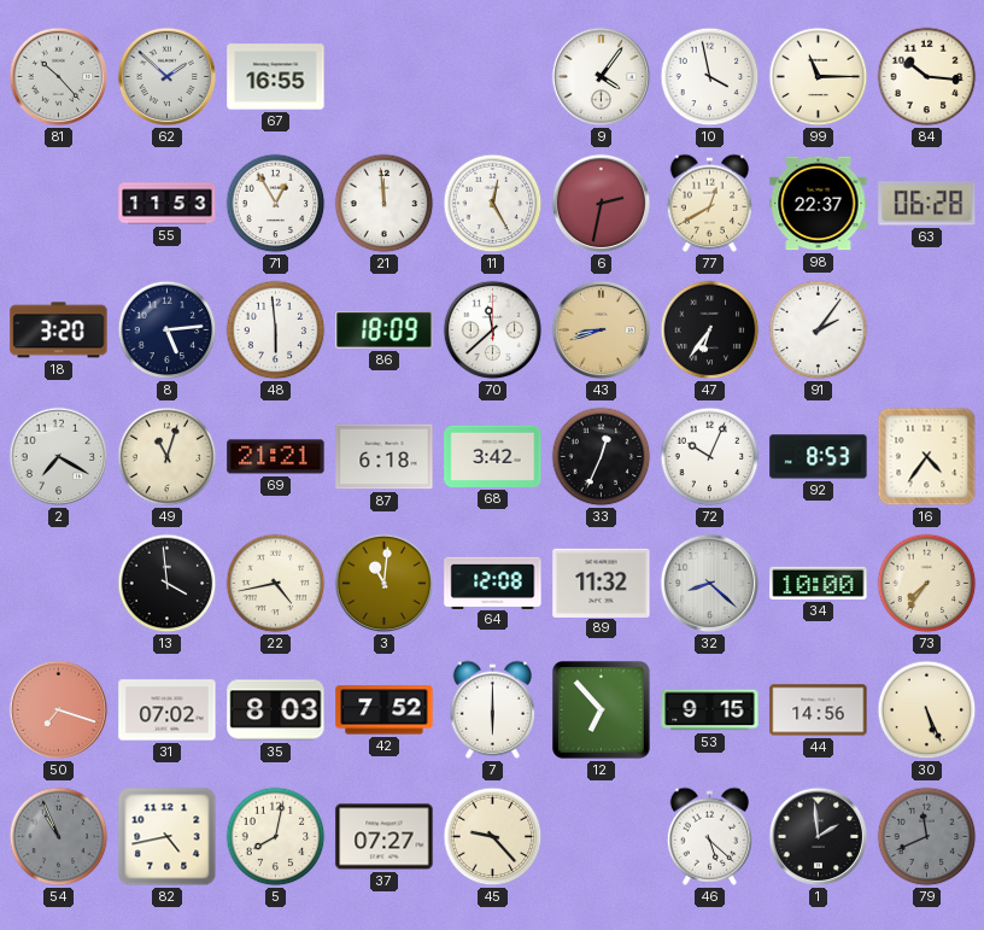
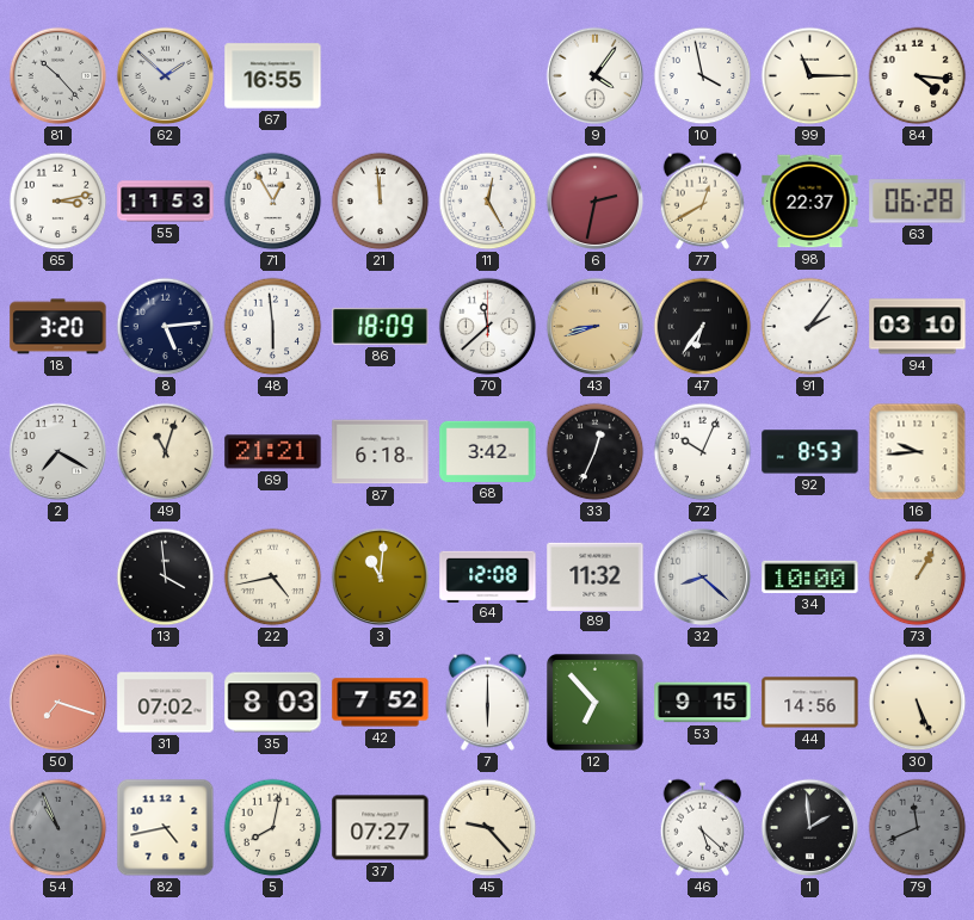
84: 10:16 -> 4:16 (918, 76)
65: none -> 3:13 (58, 202)
94: none -> 03:10 (918, 327)
16: 4:36 -> 9:44 (918, 452)
73: 7:36 -> 1:05 (918, 578)
